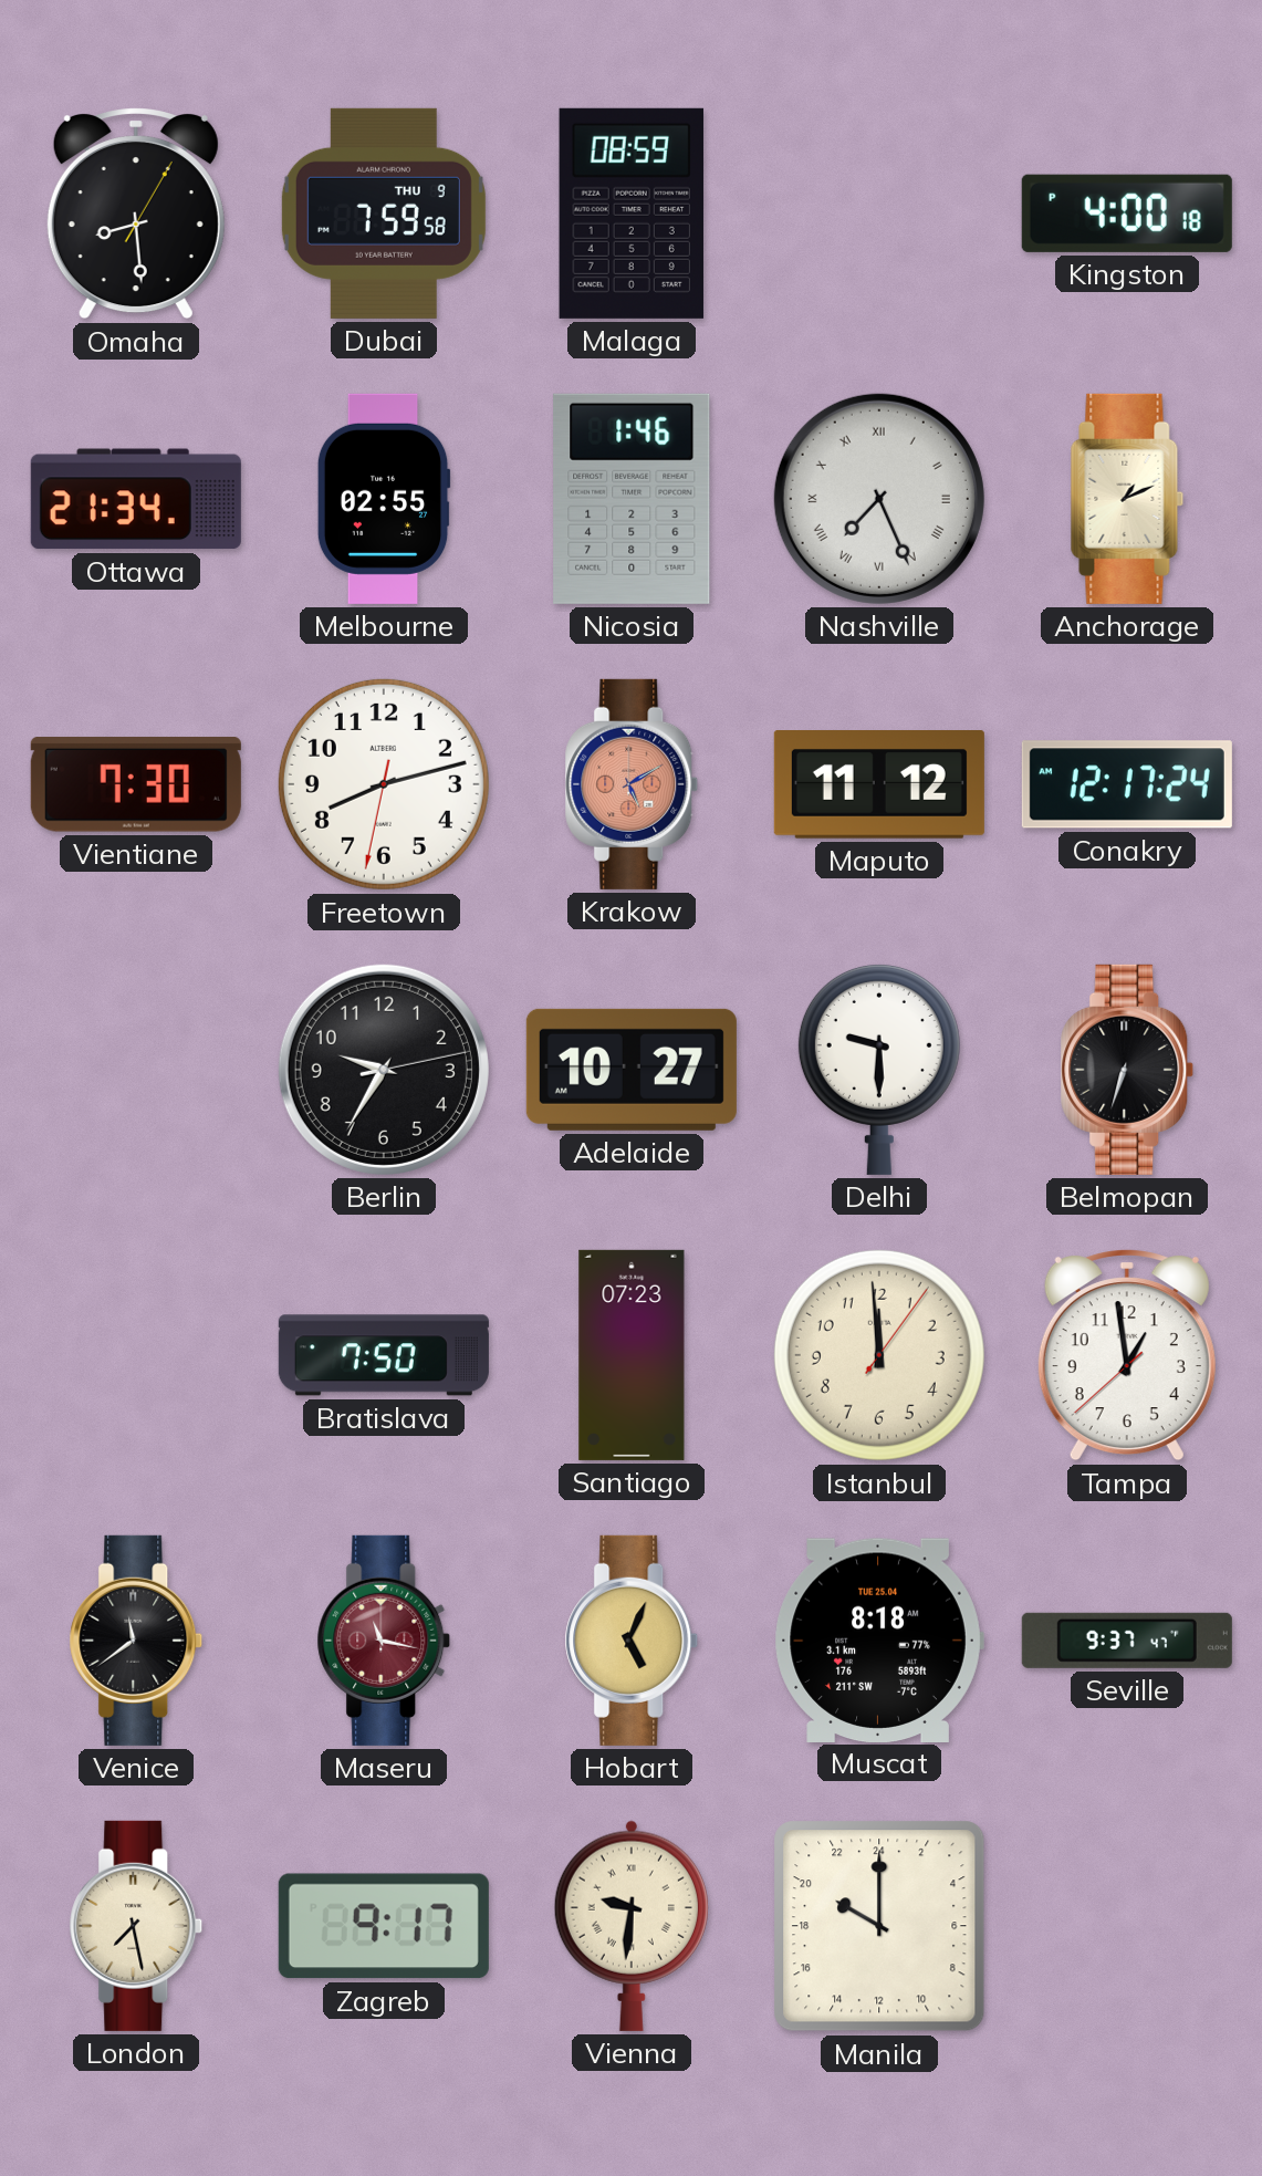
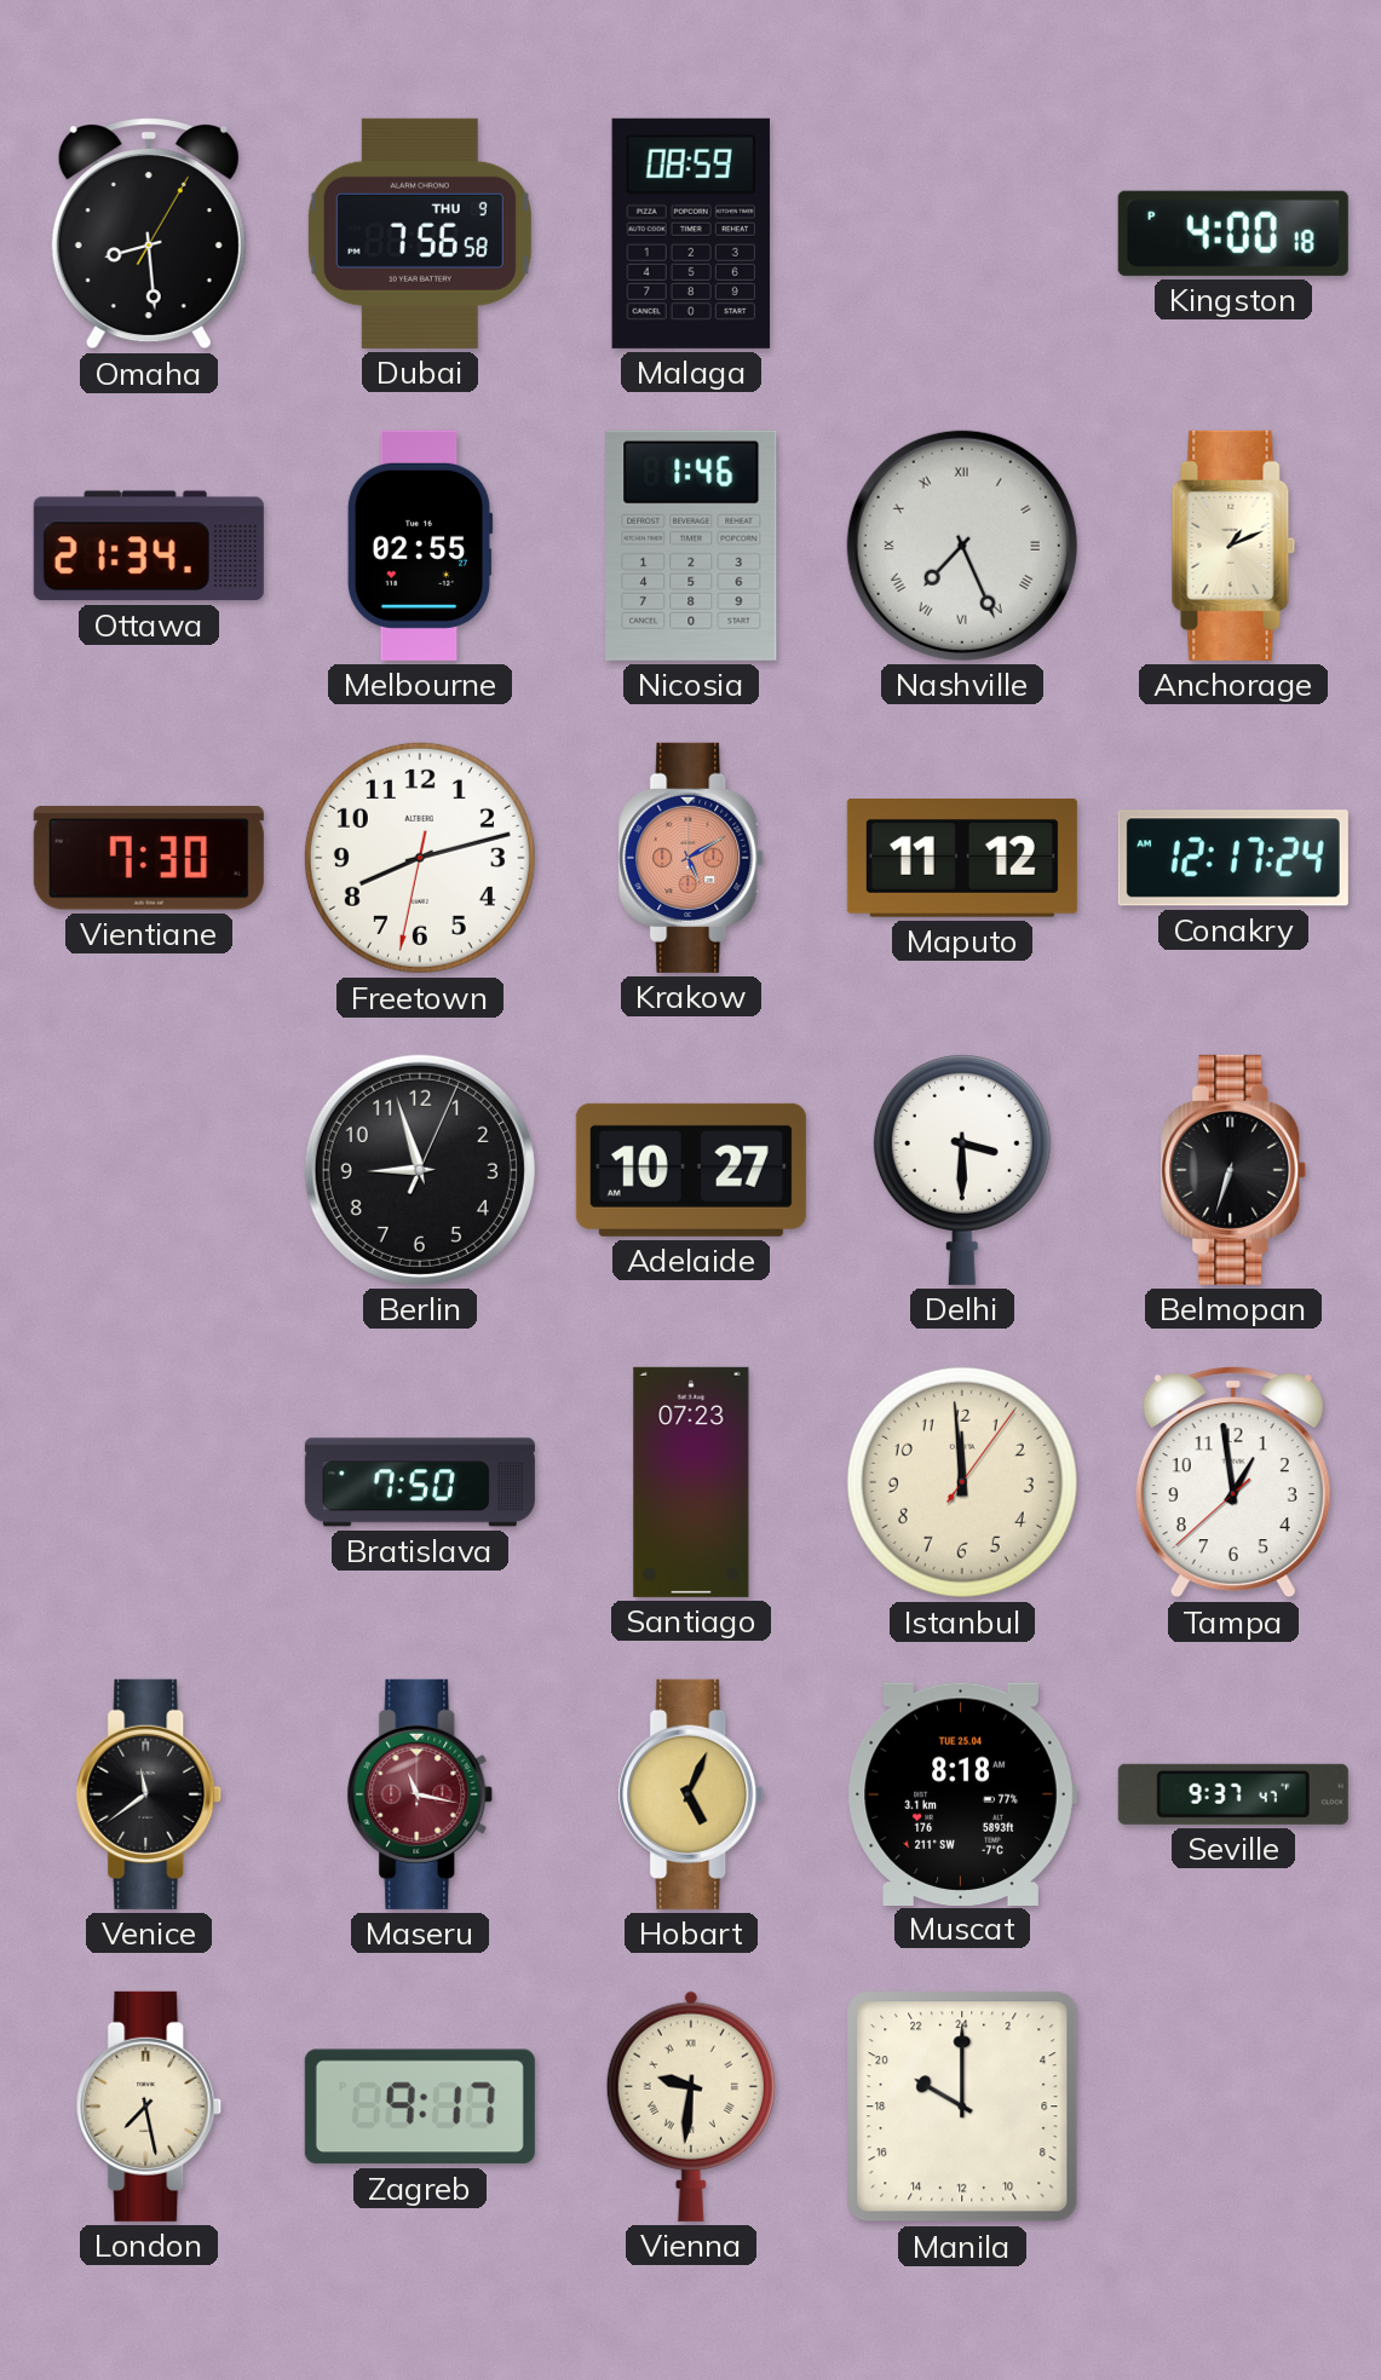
Dubai: 7:59 -> 7:56 (420, 234)
Berlin: 9:35 -> 8:57 (420, 1170)
Delhi: 9:30 -> 3:30 (962, 1169)
